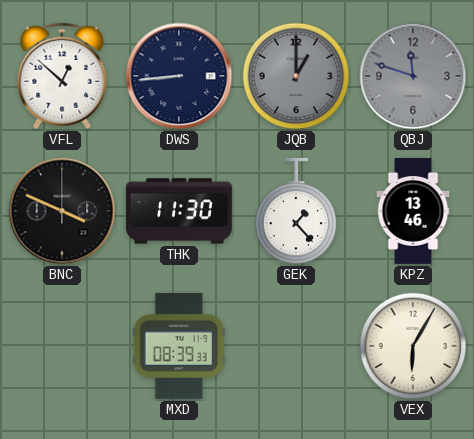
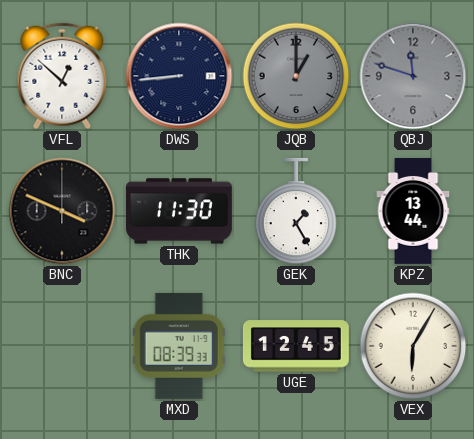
GEK: 1:23 -> 1:25 (296, 211)
KPZ: 13:46 -> 13:44 (413, 211)
UGE: none -> 12:45 (296, 346)
